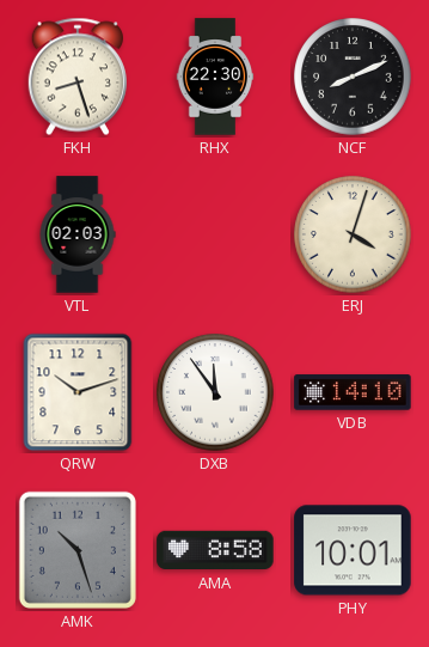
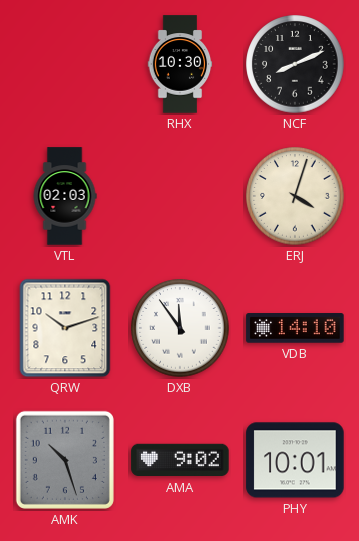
FKH: 8:27 -> none (78, 77)
RHX: 22:30 -> 10:30 (180, 64)
AMA: 8:58 -> 9:02 (180, 460)
